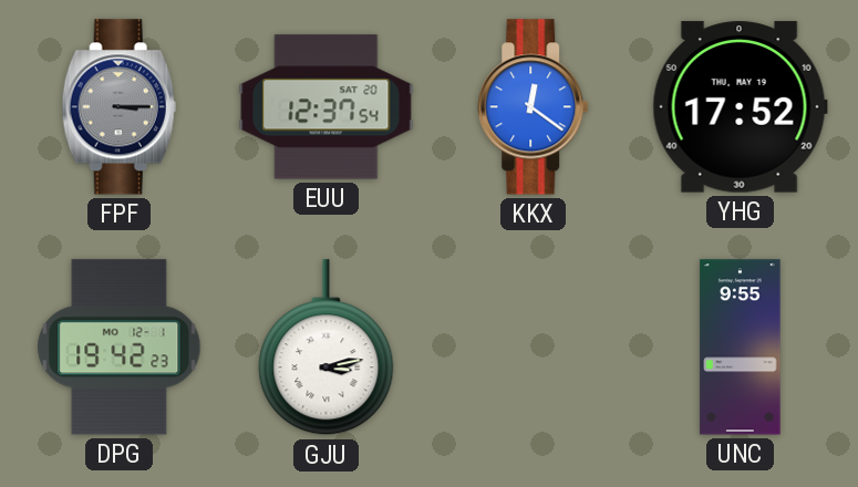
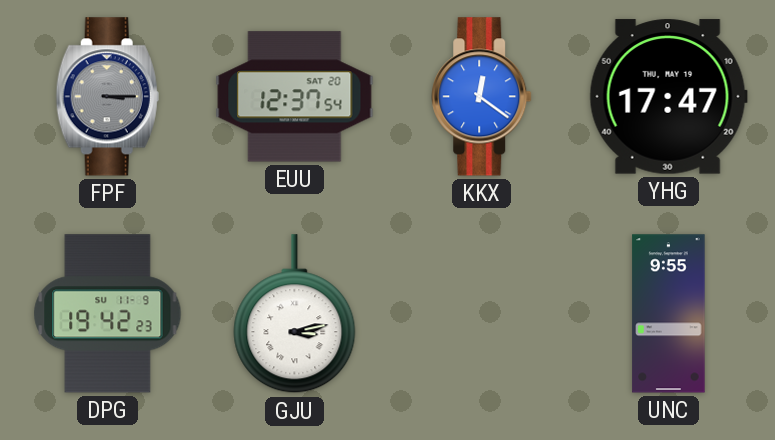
YHG: 17:52 -> 17:47 (668, 97)
DPG date: MO 12-1 -> SU 11-9 (108, 314)
